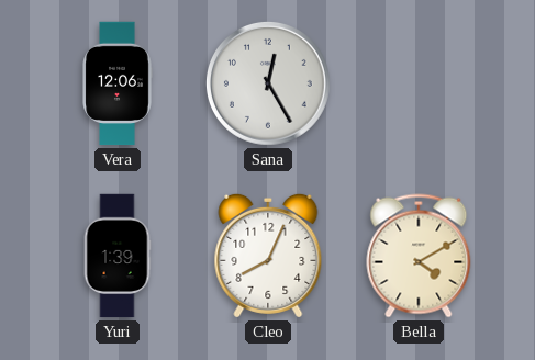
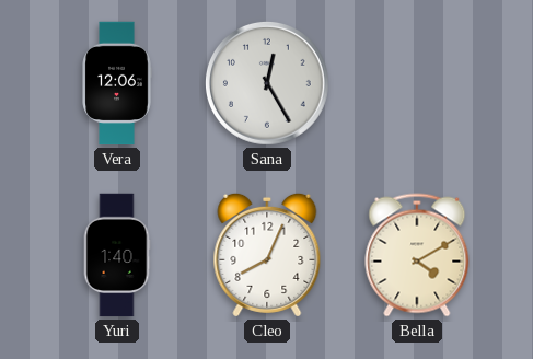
Yuri: 1:39 -> 1:40 (117, 255)
